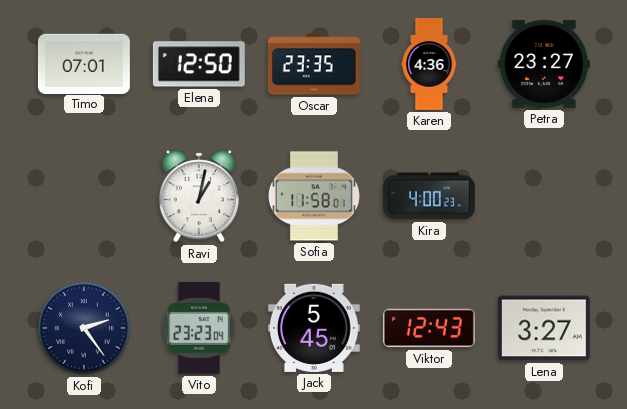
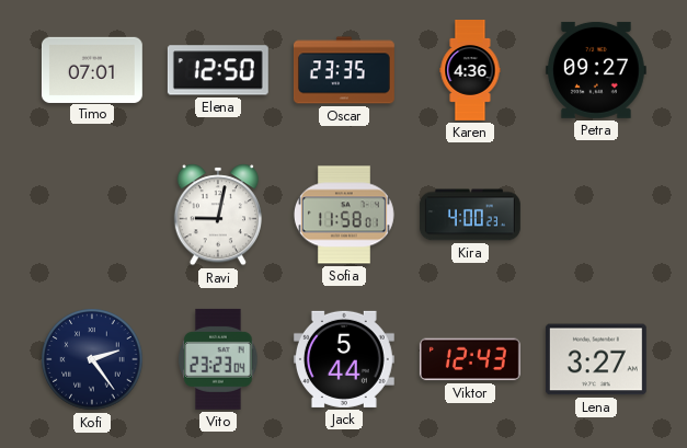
Petra: 23:27 -> 09:27 (596, 70)
Ravi: 1:02 -> 9:02 (217, 215)
Jack: 5:45 -> 5:44 (344, 359)
